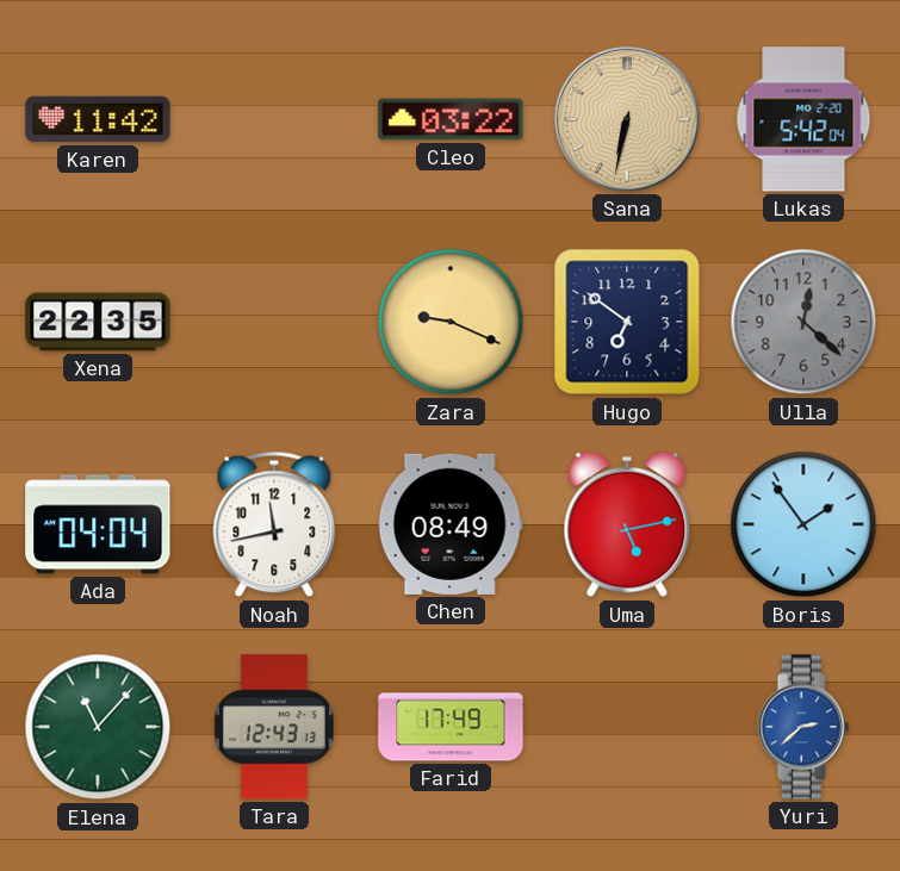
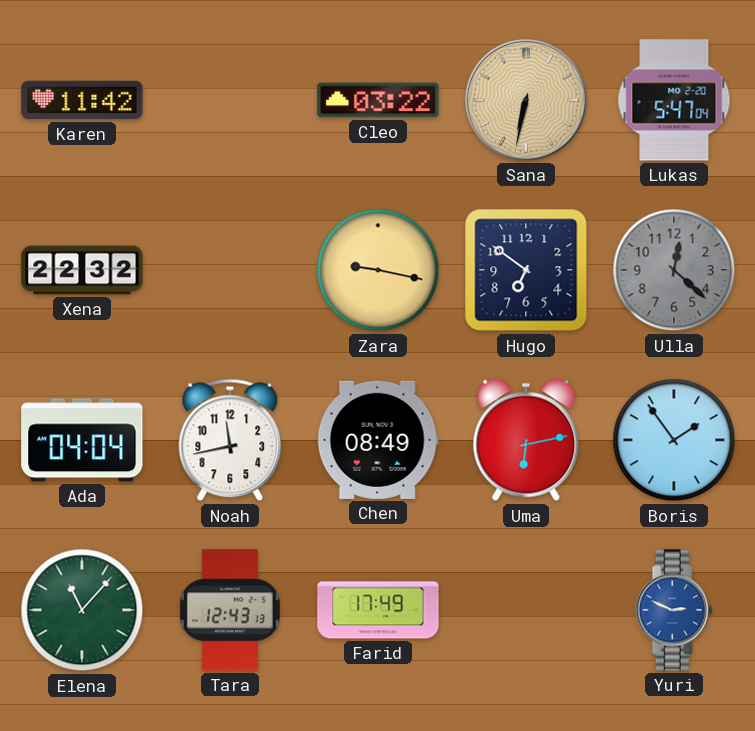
Lukas: 5:42 -> 5:47 (674, 100)
Xena: 22:35 -> 22:32 (82, 270)
Zara: 9:19 -> 9:17 (378, 270)
Uma: 5:13 -> 6:13 (526, 440)
Yuri: 2:38 -> 2:49 (674, 610)
